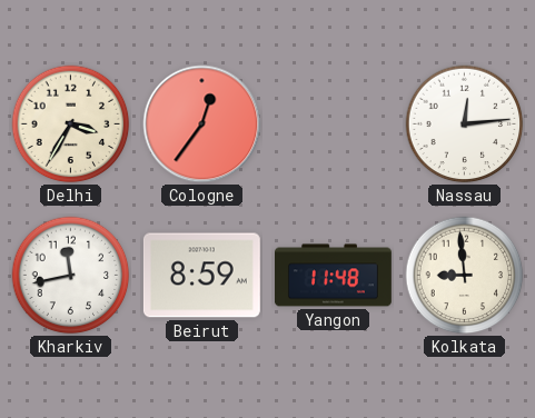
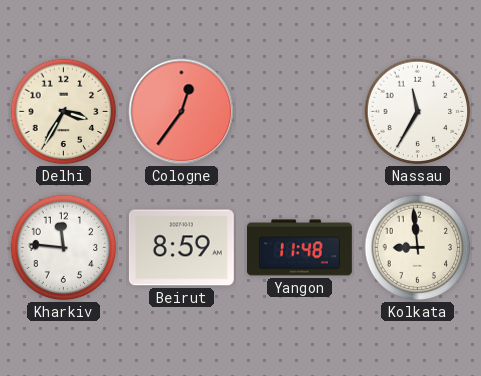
Nassau: 12:14 -> 11:35 (418, 112)
Kharkiv: 11:43 -> 11:46 (64, 248)
